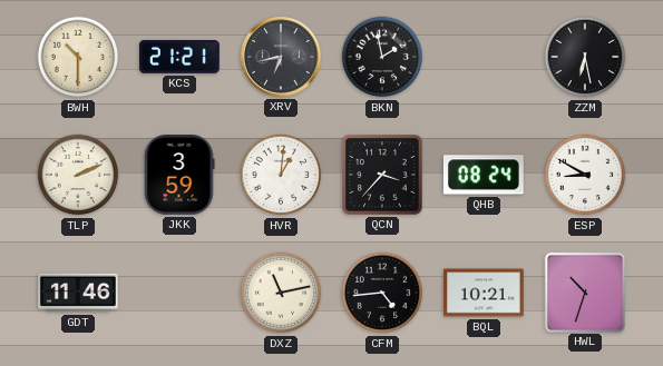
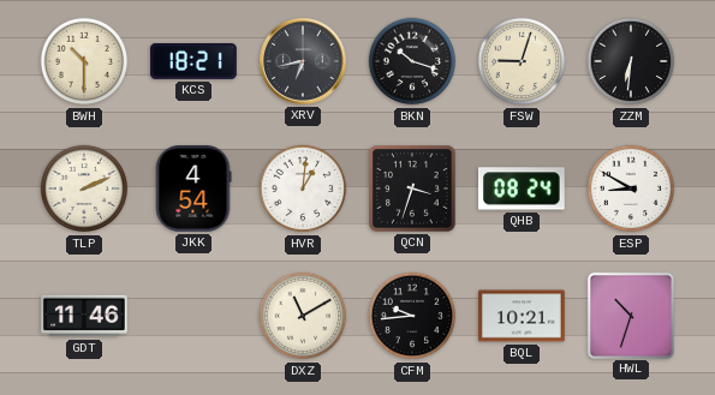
KCS: 21:21 -> 18:21 (195, 61)
BKN: 1:58 -> 10:18 (412, 61)
FSW: none -> 9:03 (522, 61)
ZZM: 6:28 -> 6:31 (631, 61)
JKK: 3:59 -> 4:54 (193, 190)
QCN: 3:37 -> 3:33 (413, 190)
DXZ: 11:13 -> 11:10 (303, 316)
CFM: 4:44 -> 9:44 (412, 316)
